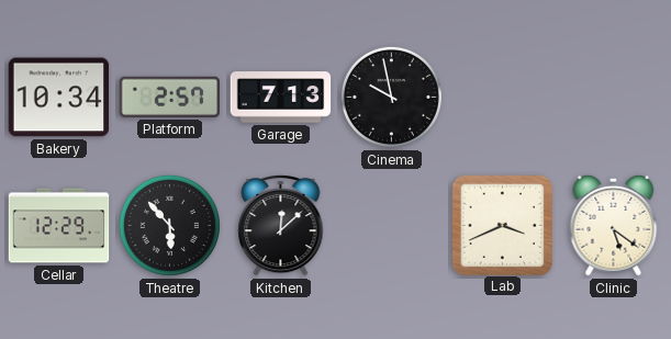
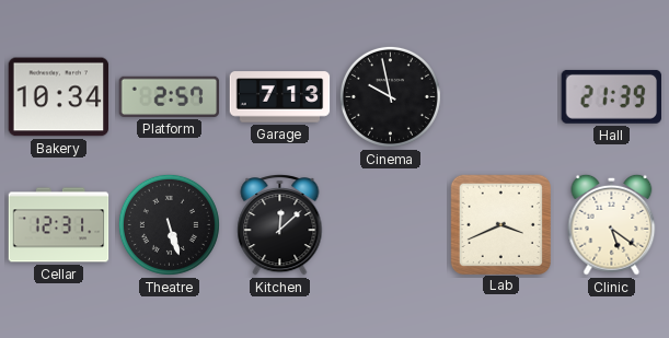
Hall: none -> 21:39 (612, 96)
Cellar: 12:29 -> 12:31 (59, 225)
Theatre: 5:53 -> 5:27 (169, 224)
